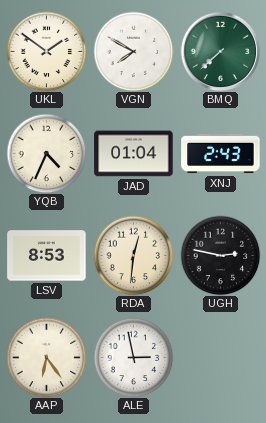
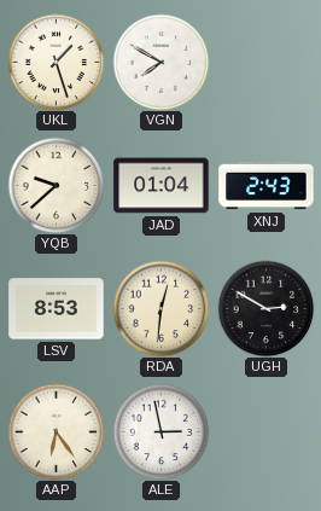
UKL: 1:51 -> 1:27 (56, 62)
BMQ: 7:38 -> none (220, 51)
YQB: 4:34 -> 9:38 (56, 185)
UGH: 2:47 -> 2:50 (265, 308)
